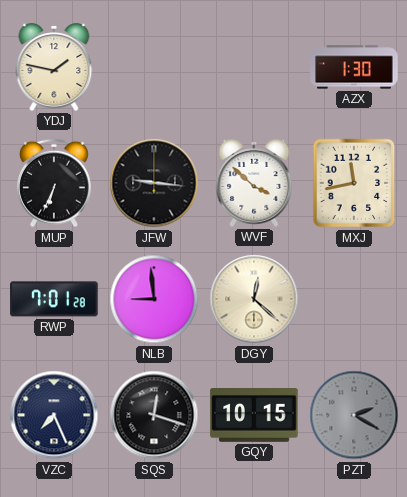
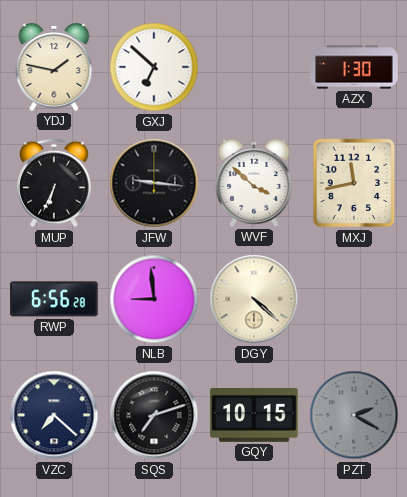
GXJ: none -> 6:52 (154, 67)
RWP: 7:01 -> 6:56 (54, 299)
DGY: 12:22 -> 4:22 (254, 299)
VZC: 7:26 -> 7:22 (54, 415)
SQS: 12:18 -> 7:12 (154, 415)
